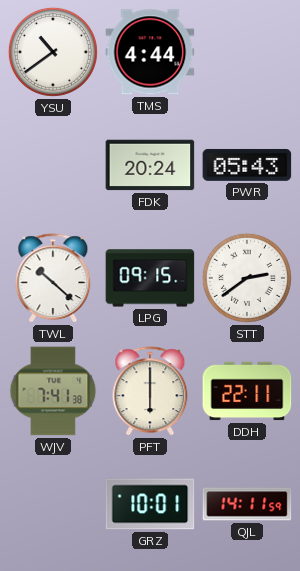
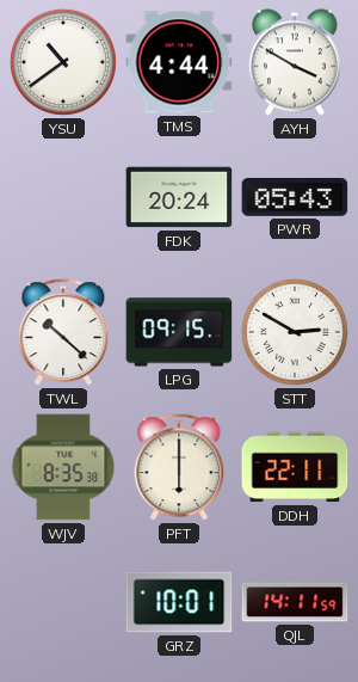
AYH: none -> 3:50 (295, 62)
STT: 2:39 -> 2:50 (295, 332)
WJV: 7:41 -> 8:35 (63, 467)
